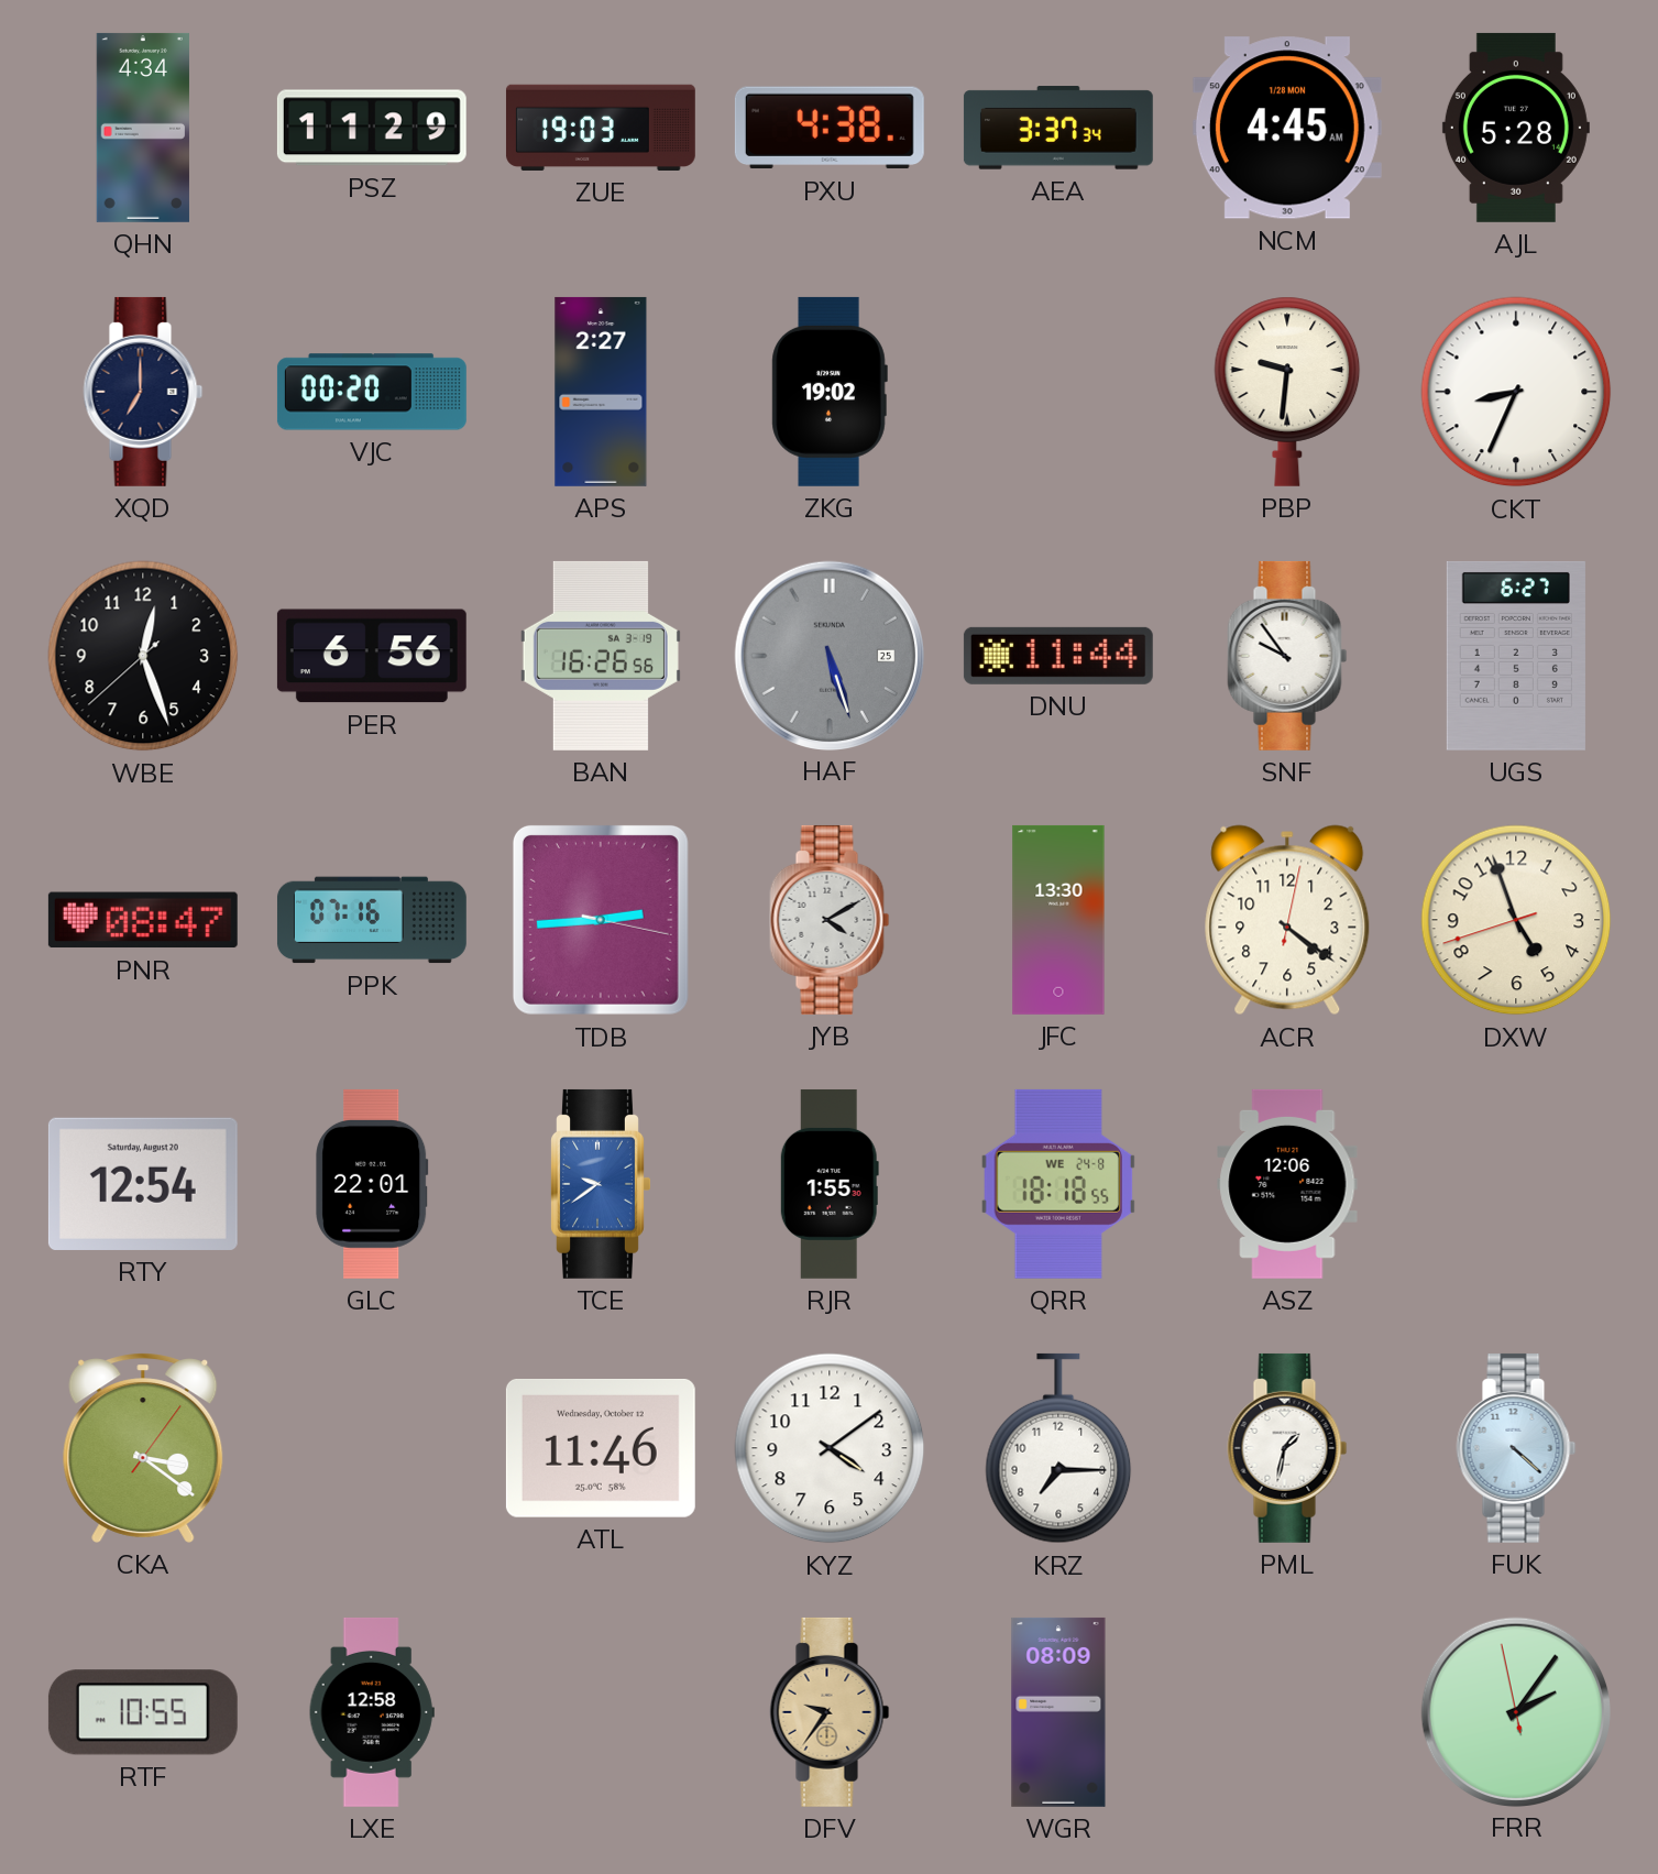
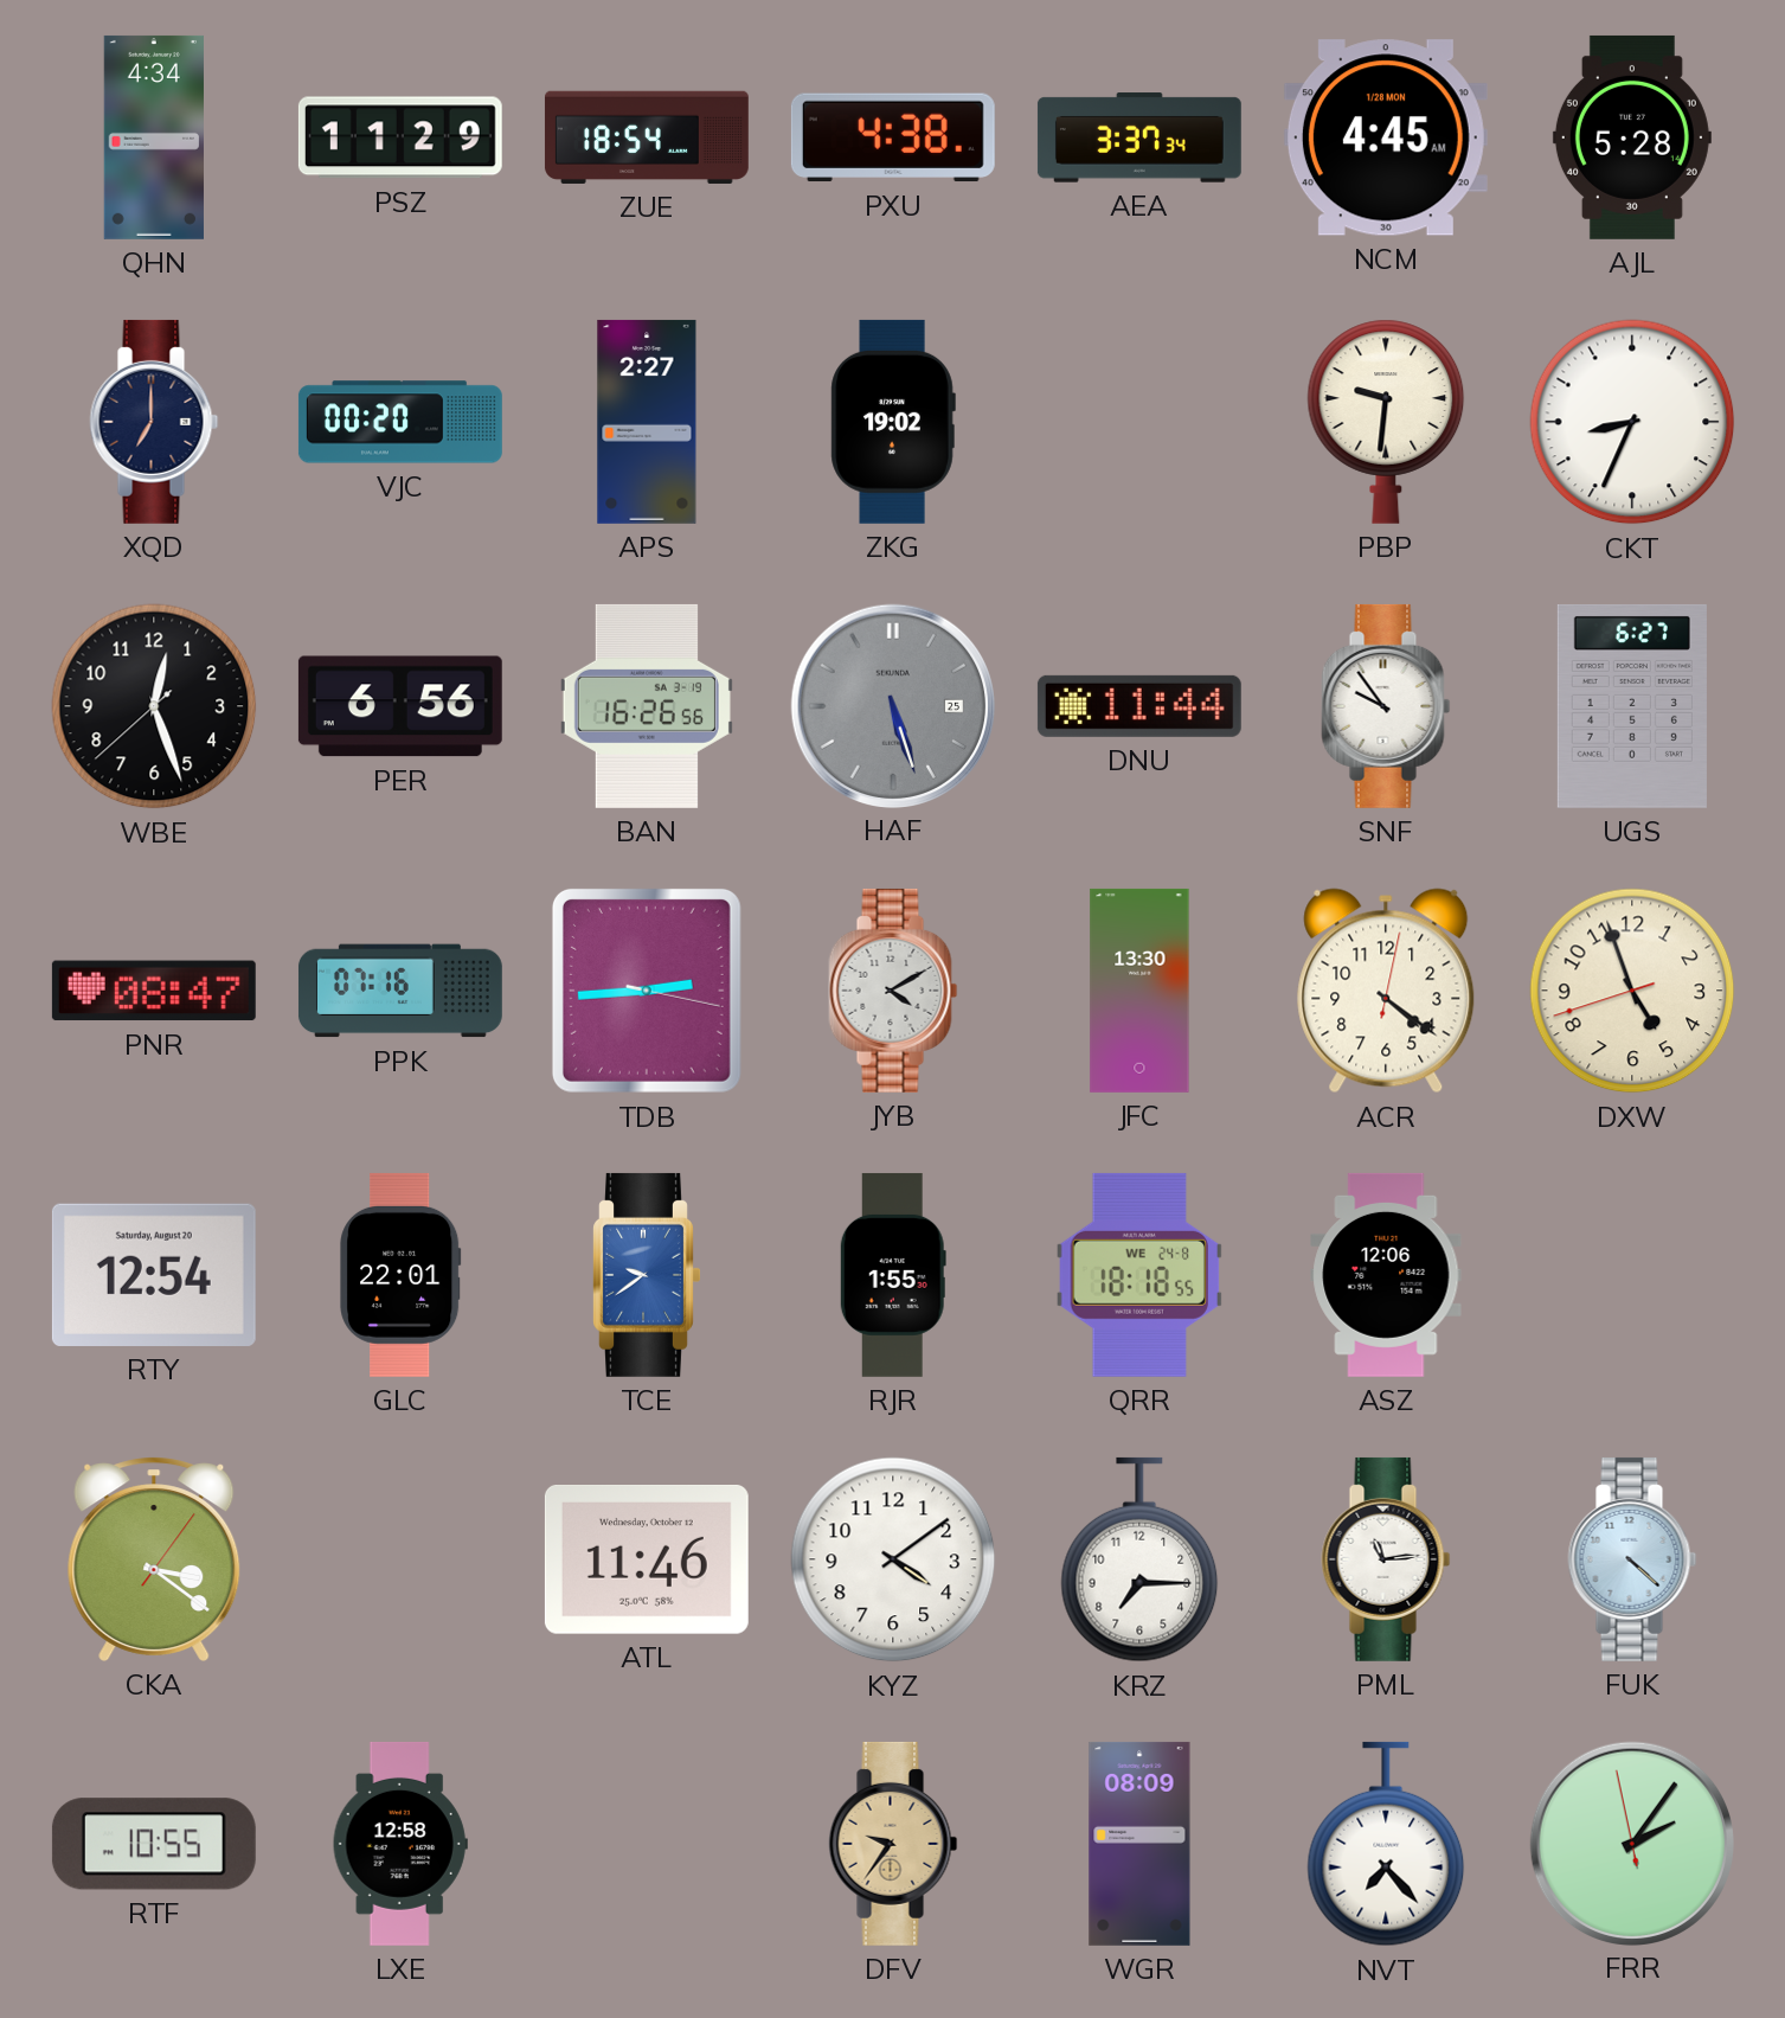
ZUE: 19:03 -> 18:54 (647, 137)
PML: 1:32 -> 11:14 (1386, 1559)
NVT: none -> 7:23 (1386, 1844)
